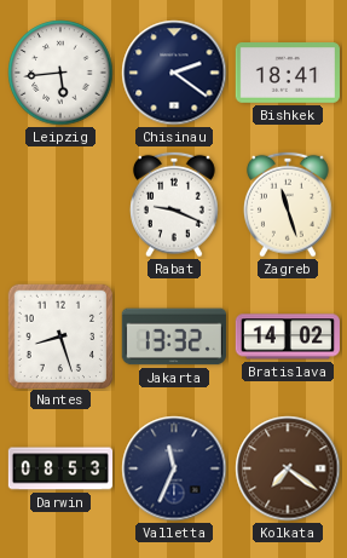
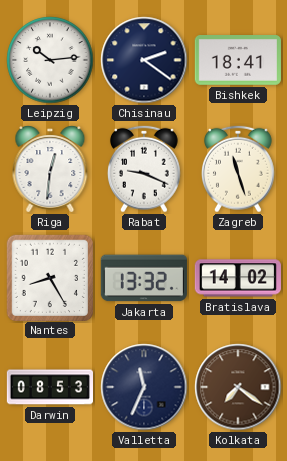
Leipzig: 5:44 -> 10:14 (50, 60)
Riga: none -> 12:31 (50, 169)
Nantes: 8:27 -> 8:25 (49, 277)
